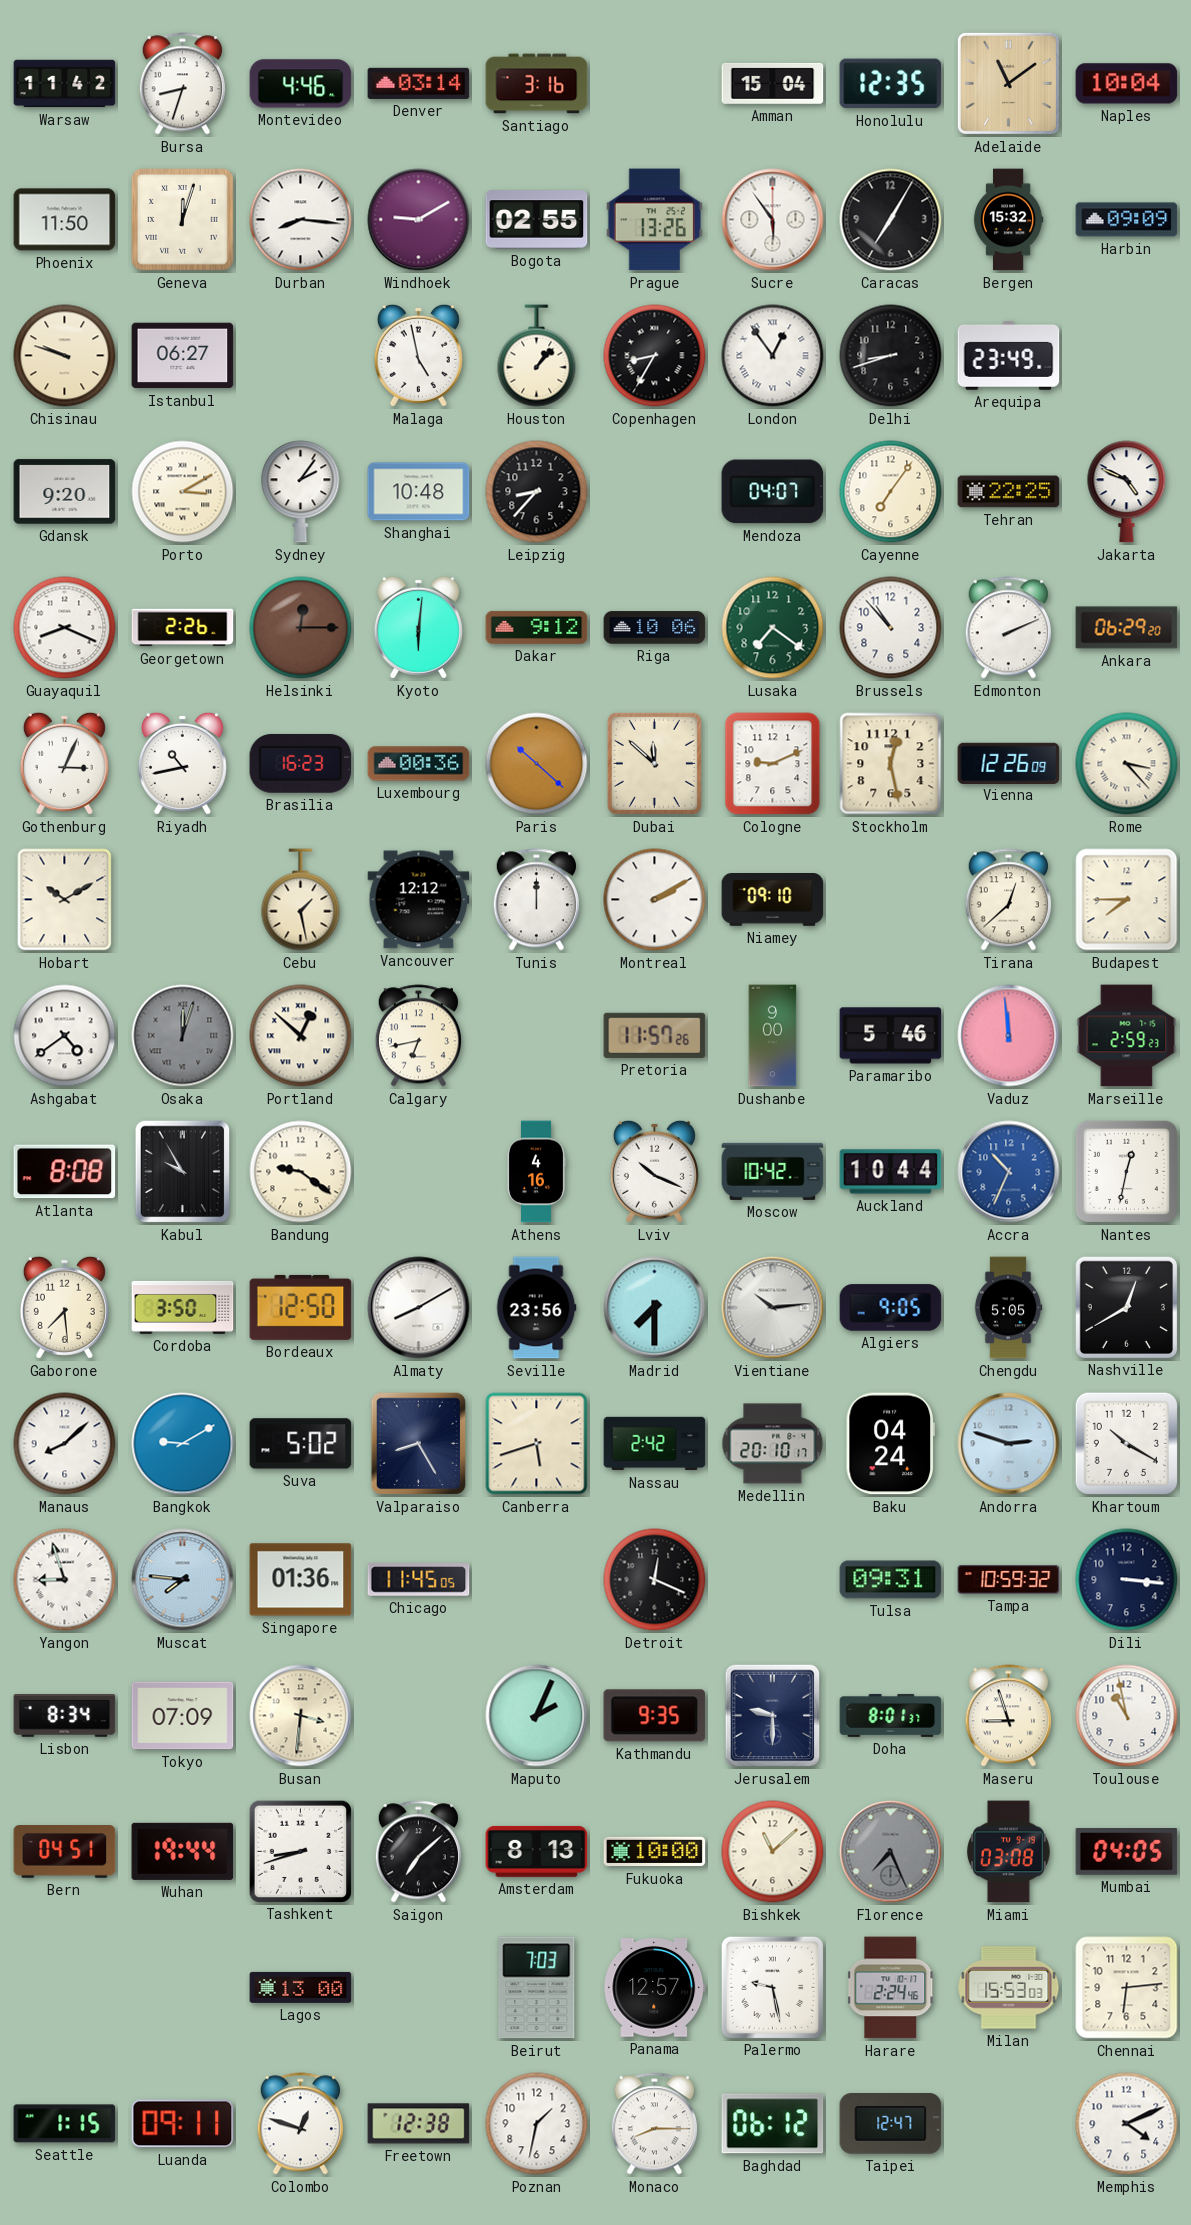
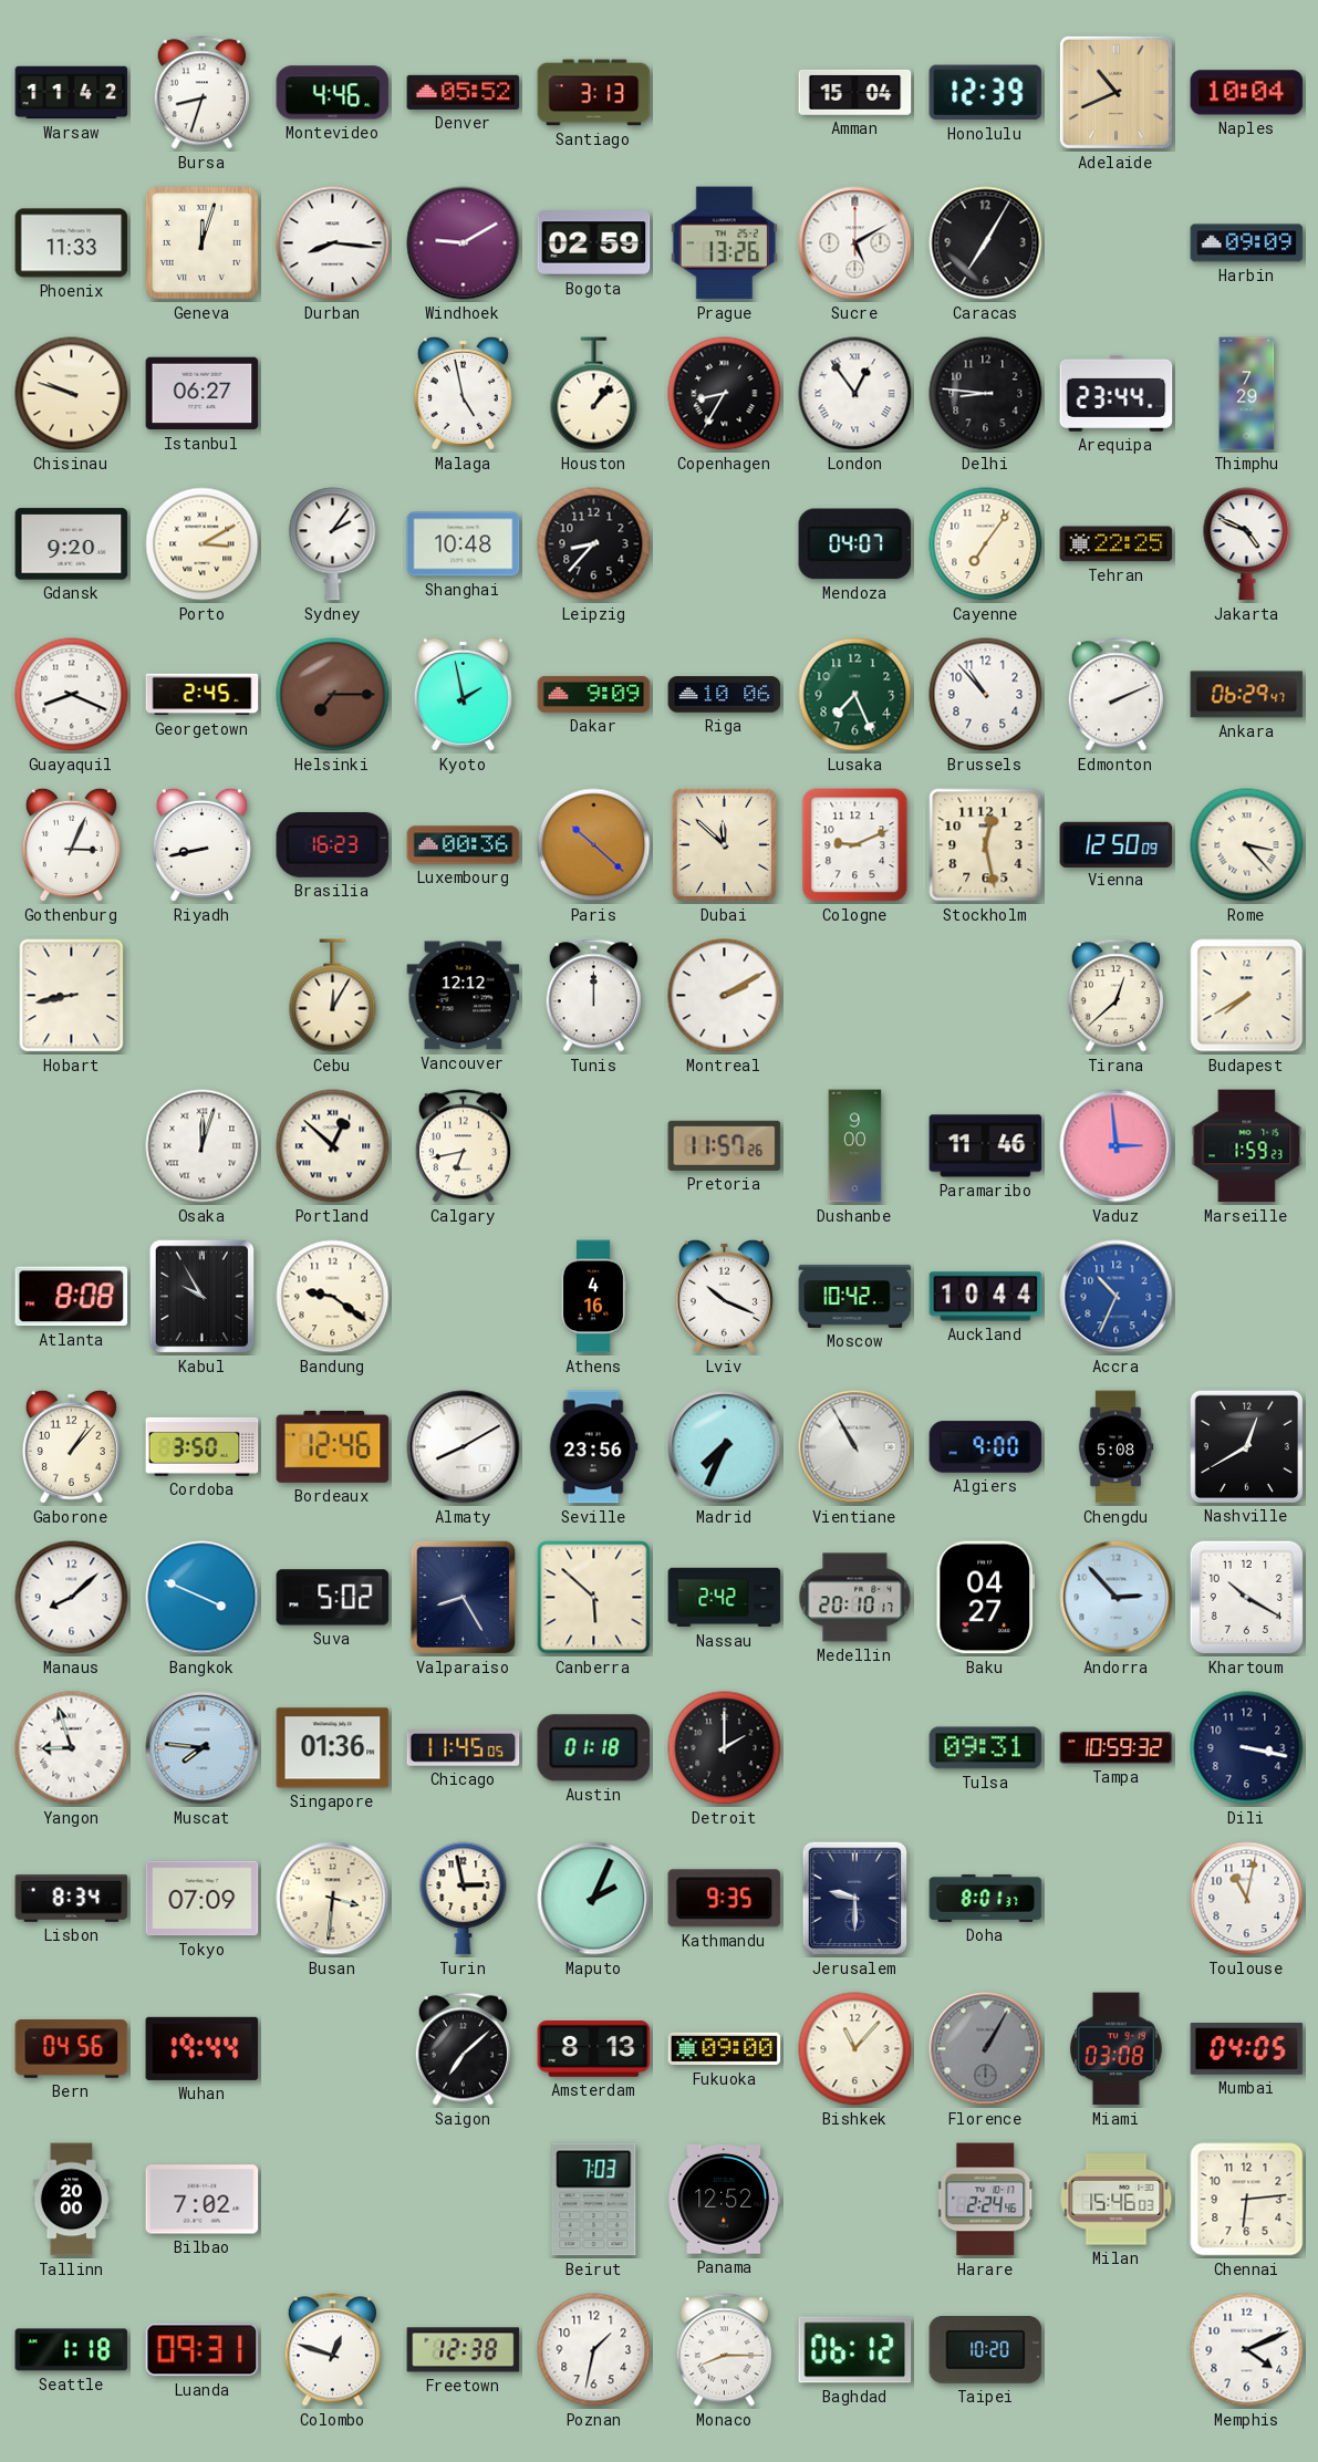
Denver: 03:14 -> 05:52 (464, 92)
Santiago: 3:16 -> 3:13 (594, 93)
Honolulu: 12:35 -> 12:39 (986, 93)
Adelaide: 11:09 -> 10:41 (1115, 92)
Phoenix: 11:50 -> 11:33 (72, 243)
Bogota: 02:55 -> 02:59 (594, 243)
Sucre: 5:54 -> 5:10 (855, 243)
Bergen: 15:32 -> none (1008, 220)
Delhi: 8:42 -> 8:46 (986, 394)
Arequipa: 23:49 -> 23:44 (1117, 393)
Thimphu: none -> 7:29 (1247, 394)
Georgetown: 2:26 -> 2:45 (203, 695)
Helsinki: 12:15 -> 7:15 (333, 695)
Kyoto: 6:01 -> 1:58 (463, 694)
Dakar: 9:12 -> 9:09 (594, 694)
Lusaka: 7:21 -> 7:26 (855, 695)
Ankara: 06:29:20 -> 06:29:47 (1247, 695)
Riyadh: 10:43 -> 8:43 (201, 844)
Vienna: 12:26 -> 12:50 (1117, 844)
Hobart: 10:10 -> 8:43 (72, 996)
Cebu: 1:28 -> 12:05 (333, 996)
Niamey: 09:10 -> none (773, 900)
Budapest: 7:45 -> 7:40 (1247, 996)
Ashgabat: 4:39 -> none (65, 1036)
Osaka dial: grey -> white (203, 1146)
Paramaribo: 5:46 -> 11:46 (986, 1146)
Vaduz: 11:59 -> 2:59 (1117, 1146)
Marseille: 2:59 -> 1:59 (1247, 1146)
Nantes: 12:32 -> none (1126, 1171)
Gaborone: 7:29 -> 1:07 (71, 1446)
Bordeaux: 12:50 -> 12:46 (333, 1446)
Madrid: 7:30 -> 7:34 (725, 1447)
Vientiane: 10:14 -> 10:55 (855, 1447)
Algiers: 9:05 -> 9:00 (986, 1447)
Chengdu: 5:05 -> 5:08 (1115, 1447)
Bangkok: 9:10 -> 3:49 (203, 1598)
Canberra: 5:42 -> 5:52 (594, 1598)
Baku: 04:24 -> 04:27 (985, 1598)
Andorra: 2:48 -> 2:53 (1117, 1598)
Austin: none -> 01:18 (594, 1748)
Detroit: 12:19 -> 2:00 (725, 1748)
Dili: 3:16 -> 3:17 (1247, 1748)
Turin: none -> 2:58 (464, 1899)
Maseru: 8:57 -> none (1008, 1716)
Toulouse: 10:58 -> 11:02 (1247, 1899)
Bern: 04:51 -> 04:56 (72, 2049)
Tashkent: 8:42 -> none (300, 1851)
Fukuoka: 10:00 -> 09:00 (725, 2049)
Bishkek: 11:08 -> 11:07 (855, 2049)
Florence: 7:26 -> 1:05 (986, 2049)
Tallinn: none -> 20:00 (72, 2200)
Bilbao: none -> 7:02 (203, 2200)
Lagos: 13:00 -> none (301, 1987)
Panama: 12:57 -> 12:52 (725, 2200)
Palermo: 9:28 -> none (772, 1987)
Milan: 15:53 -> 15:46 (1117, 2200)
Seattle: 1:15 -> 1:18 (72, 2350)
Luanda: 09:11 -> 09:31 (203, 2350)
Taipei: 12:47 -> 10:20 (986, 2350)
